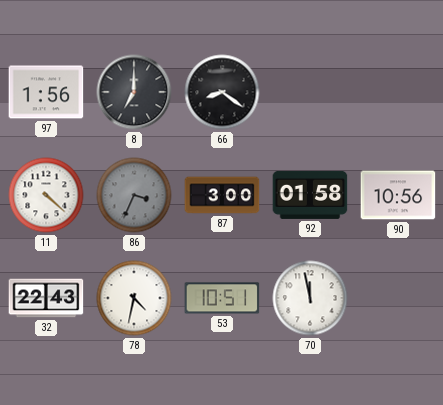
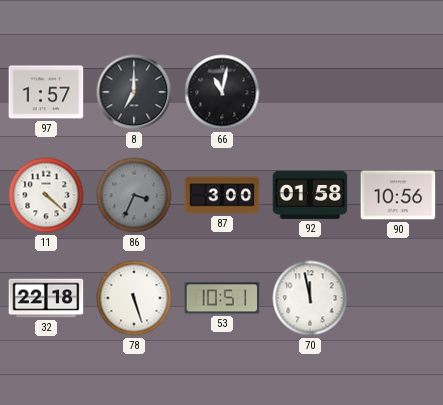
97: 1:56 -> 1:57 (46, 92)
66: 8:21 -> 11:02 (222, 92)
32: 22:43 -> 22:18 (46, 298)
78: 4:32 -> 5:27 (134, 298)
